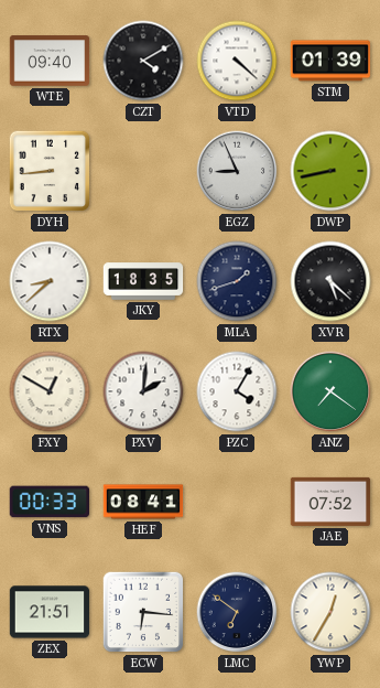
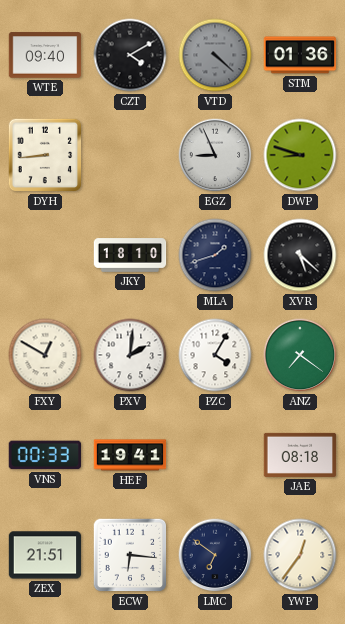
VTD dial: white -> grey (215, 55)
STM: 01:39 -> 01:36 (300, 55)
DWP: 8:43 -> 8:48 (300, 155)
RTX: 8:38 -> none (50, 281)
JKY: 18:35 -> 18:10 (130, 255)
HEF: 08:41 -> 19:41 (130, 455)
JAE: 07:52 -> 08:18 (300, 455)
YWP: 12:35 -> 12:36 (300, 555)
